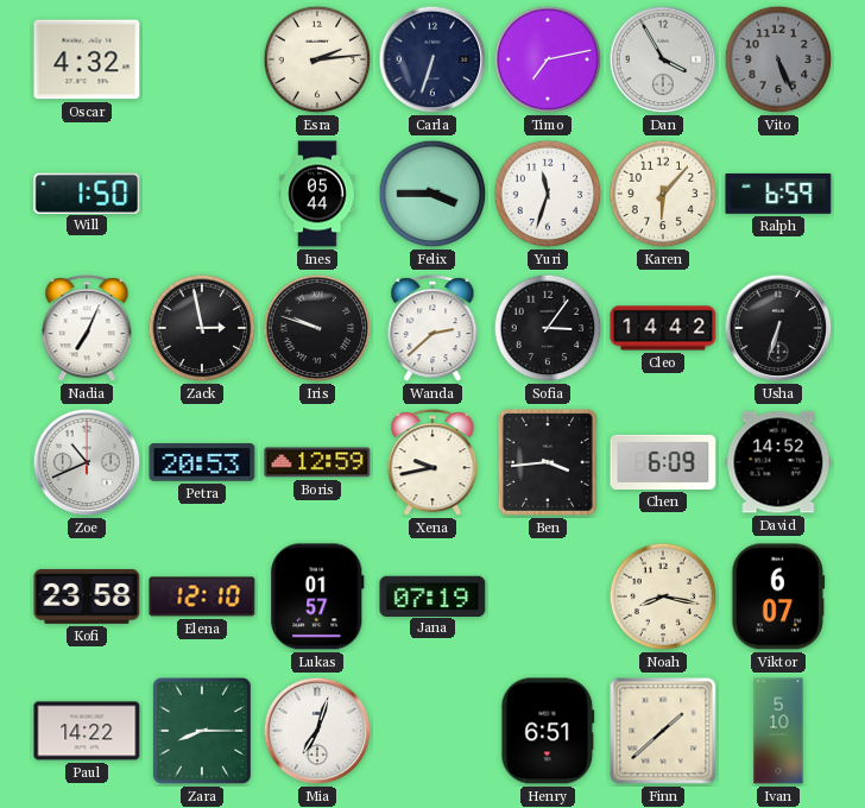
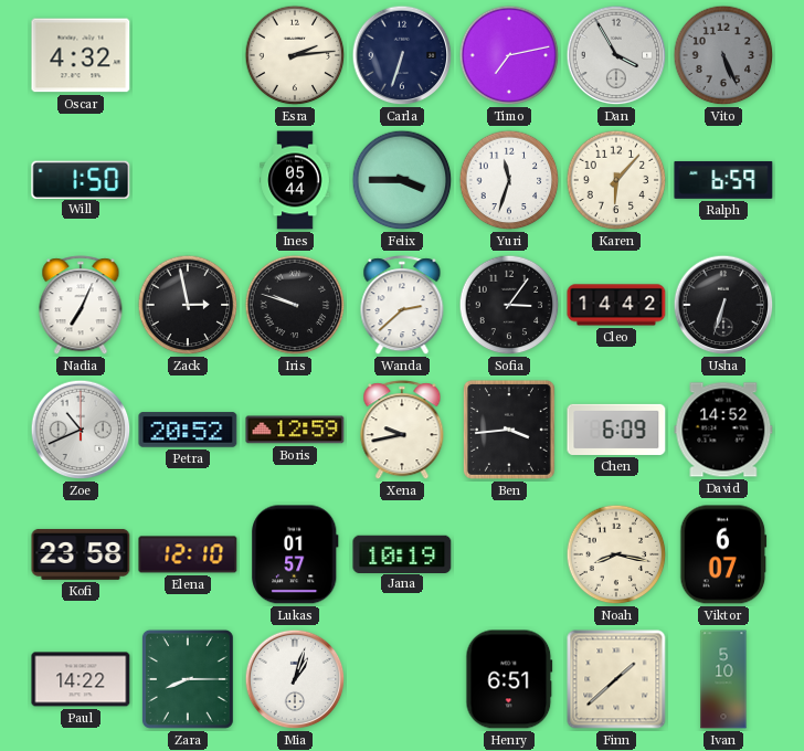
Petra: 20:53 -> 20:52 (188, 430)
Jana: 07:19 -> 10:19 (402, 553)
Mia: 7:03 -> 1:03 (295, 679)
